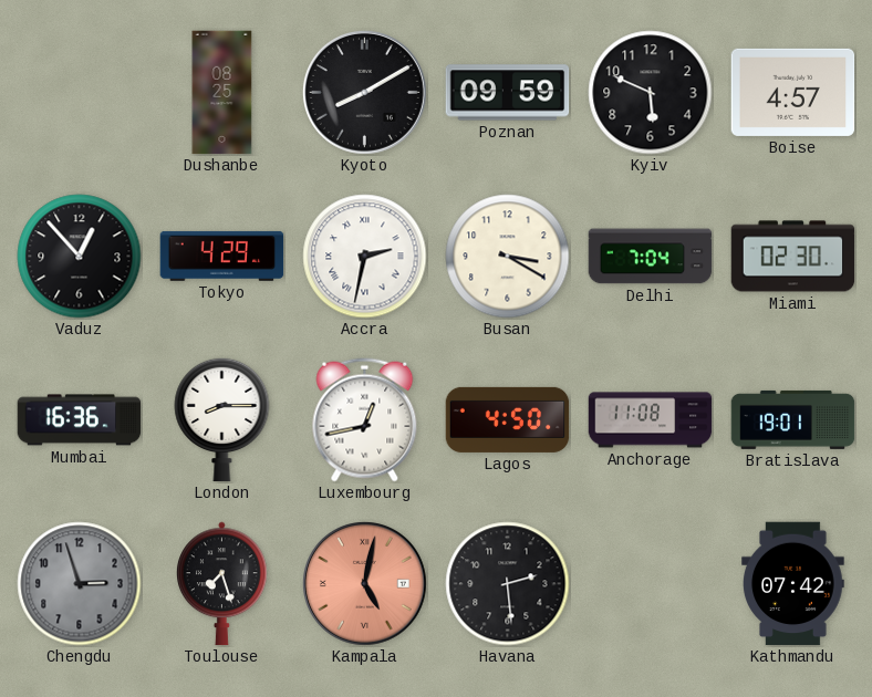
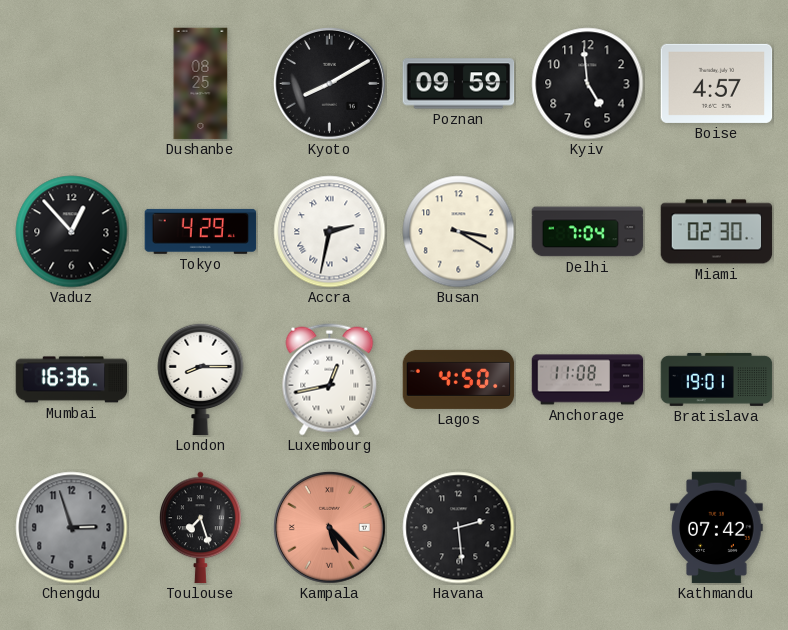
Kyiv: 5:49 -> 4:59 (588, 84)
Kampala: 5:02 -> 5:23 (329, 527)
